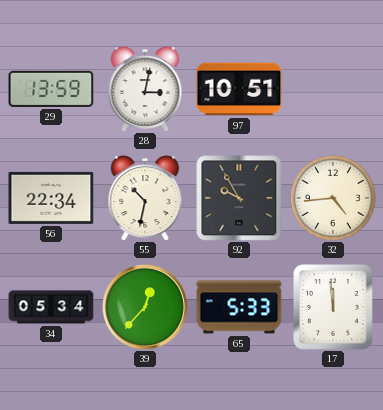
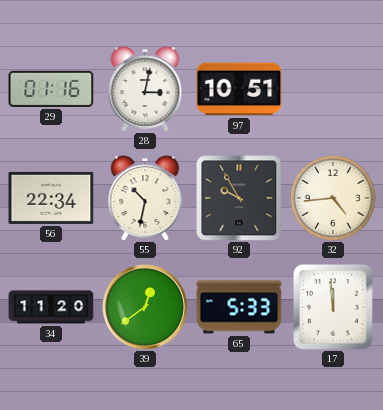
29: 13:59 -> 01:16 (51, 89)
34: 05:34 -> 11:20 (51, 307)
39: 12:37 -> 12:39 (145, 307)
